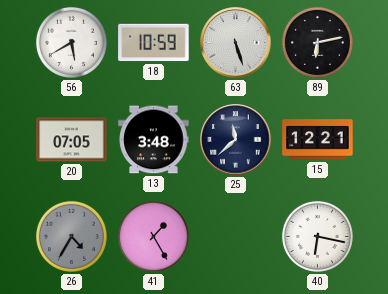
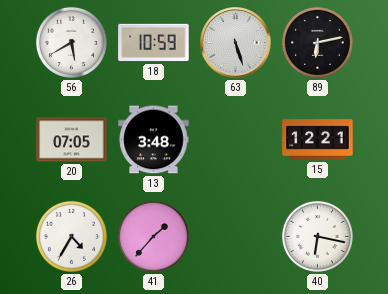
25: 11:38 -> none (236, 140)
26 dial: grey -> white (71, 236)
41: 1:25 -> 1:37 (153, 236)
